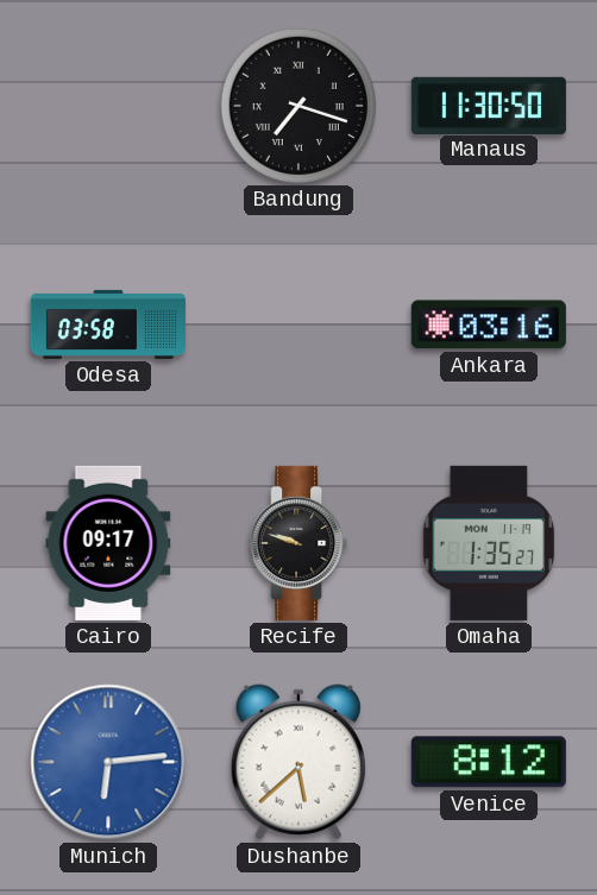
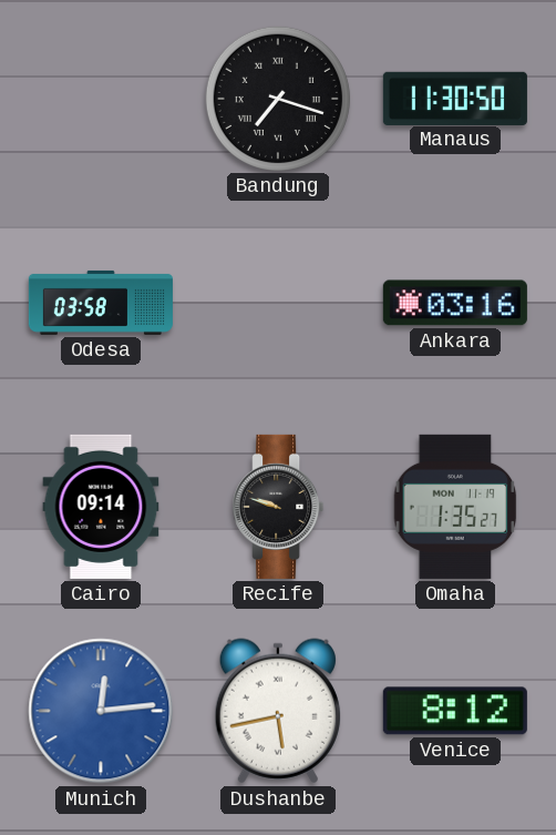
Cairo: 09:17 -> 09:14 (101, 507)
Munich: 6:14 -> 12:14 (101, 711)
Dushanbe: 5:38 -> 5:43 (278, 711)
